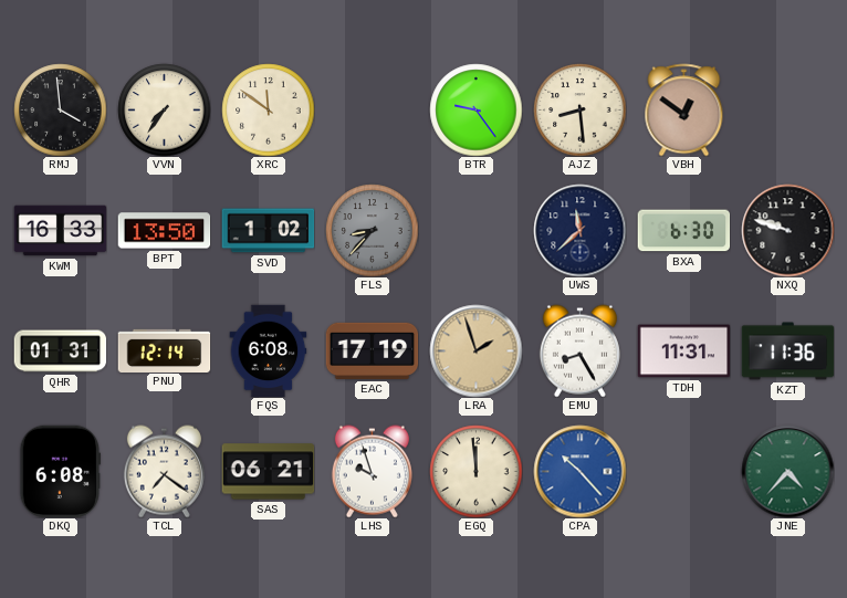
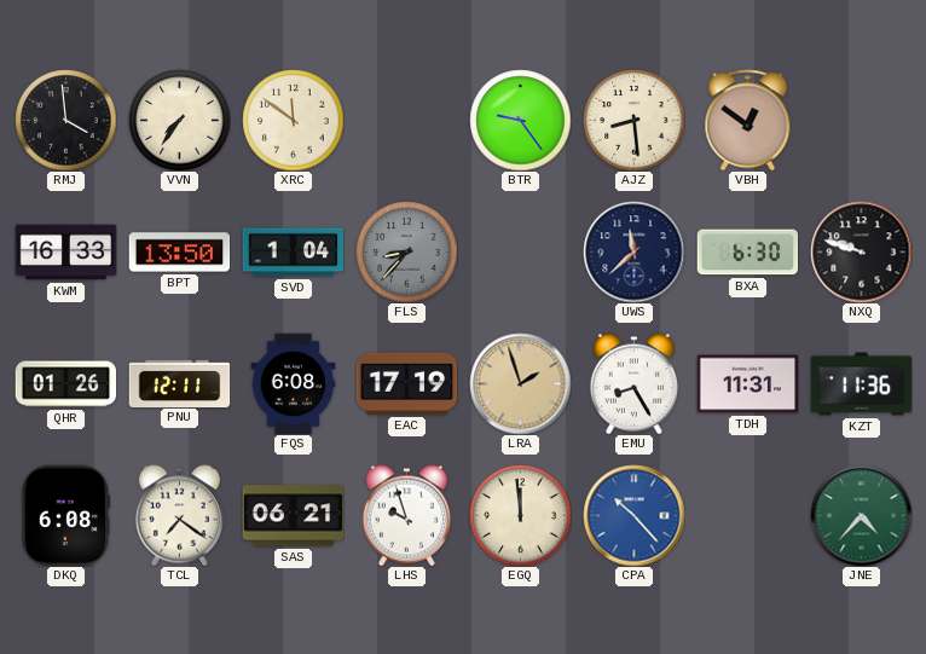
SVD: 1:02 -> 1:04 (293, 253)
QHR: 01:31 -> 01:26 (65, 384)
PNU: 12:14 -> 12:11 (179, 383)
